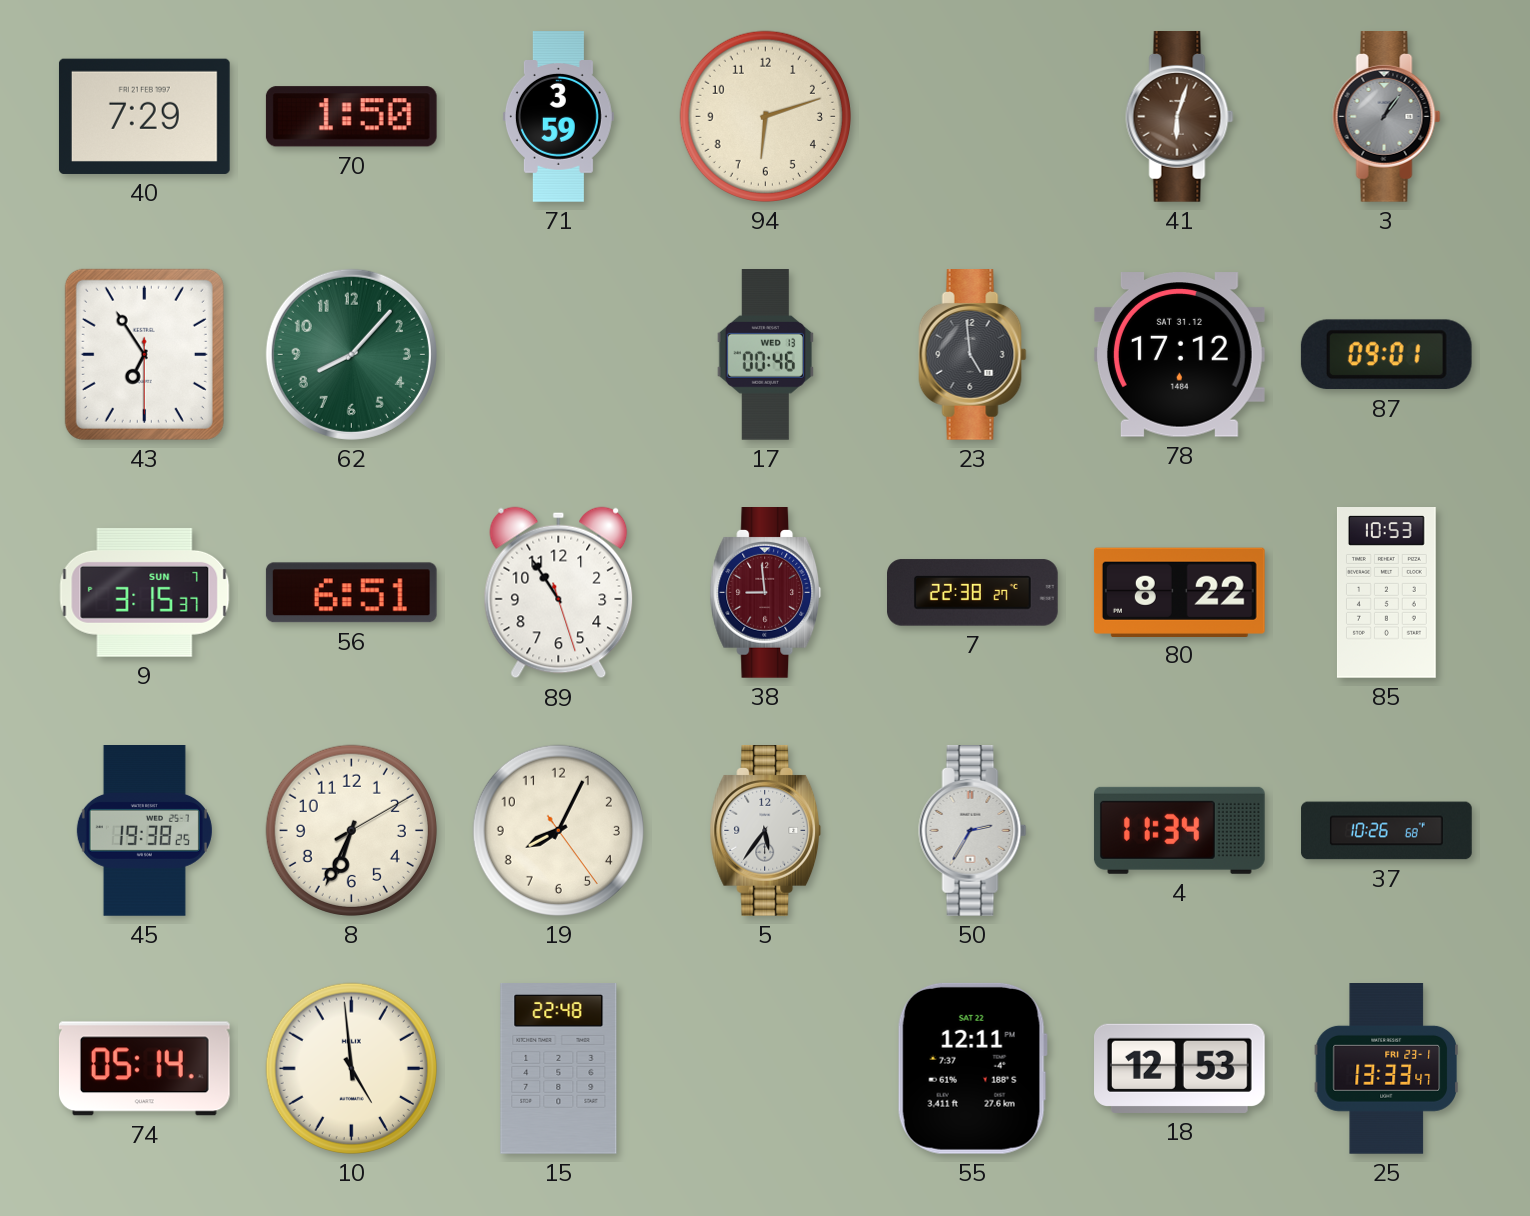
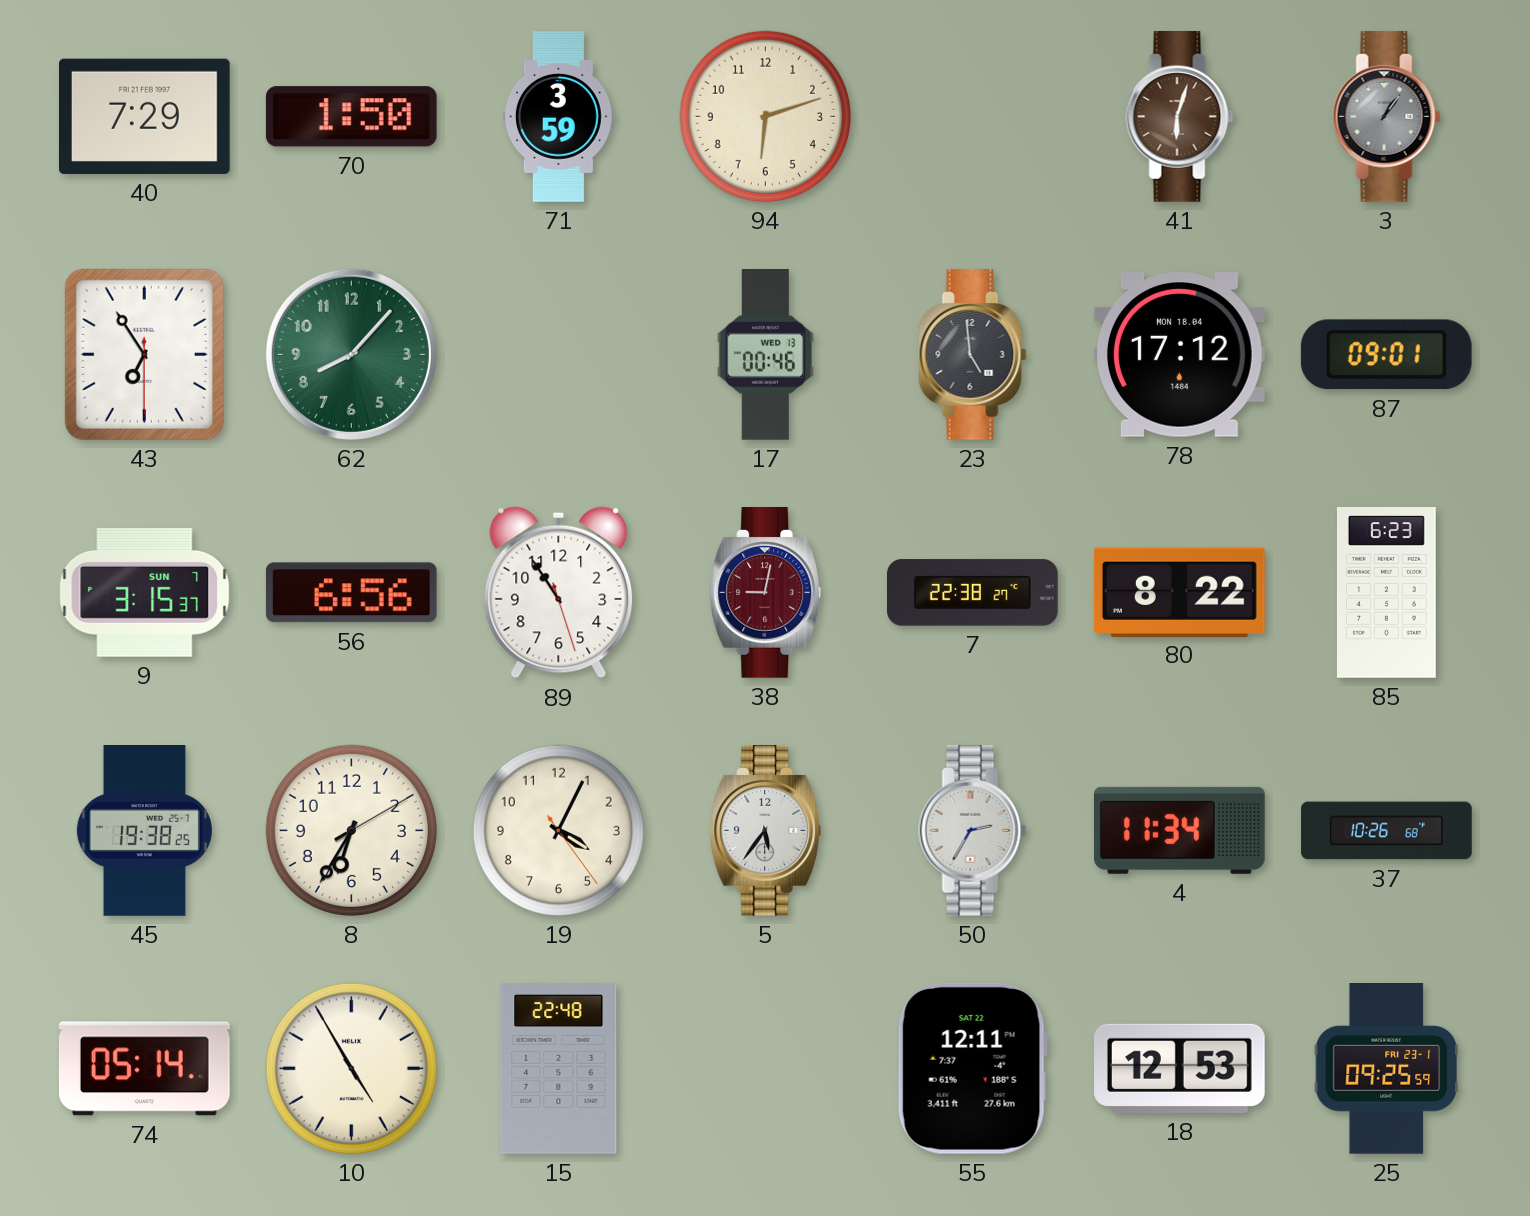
78 date: SAT 31.12 -> MON 18.04 (1179, 355)
56: 6:51 -> 6:56 (351, 593)
38: 8:59 -> 9:02 (766, 593)
85: 10:53 -> 6:23 (1386, 593)
8: 6:34 -> 6:35 (351, 830)
19: 8:04 -> 4:04 (558, 830)
10: 4:59 -> 4:55 (351, 1068)
25: 13:33 -> 09:25 (1386, 1069)
